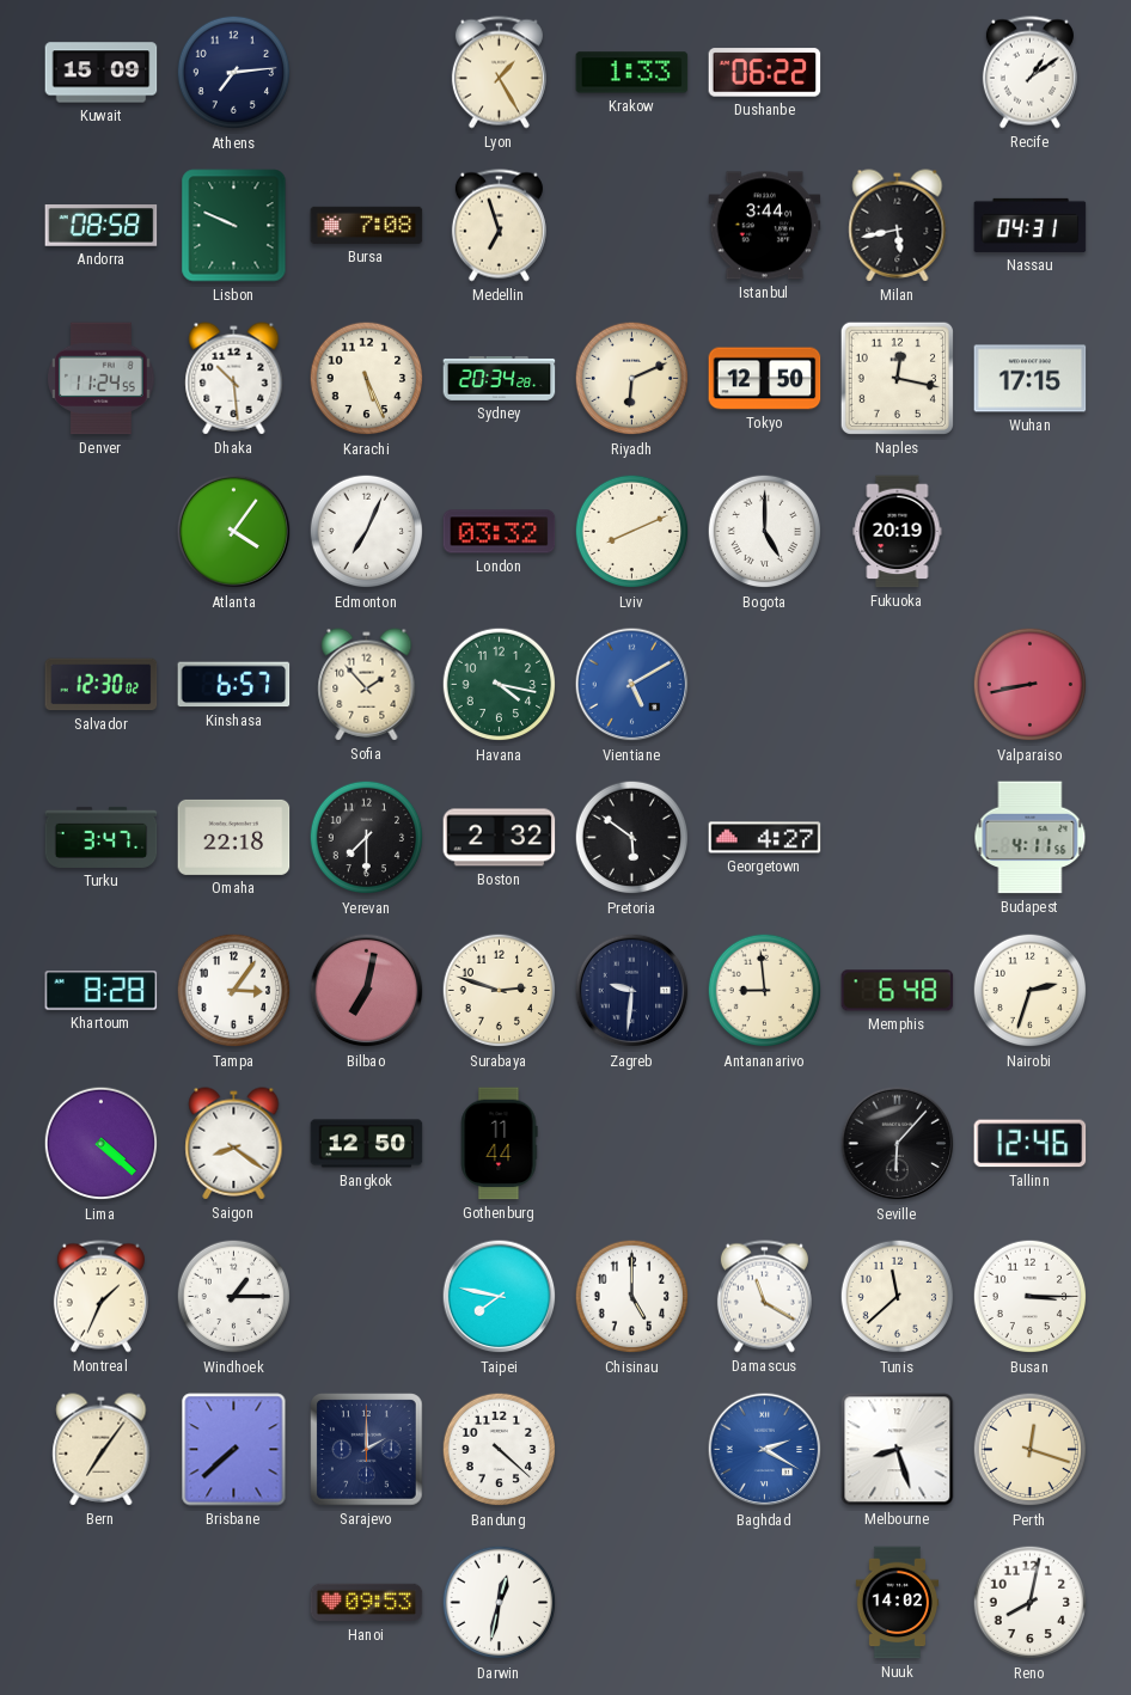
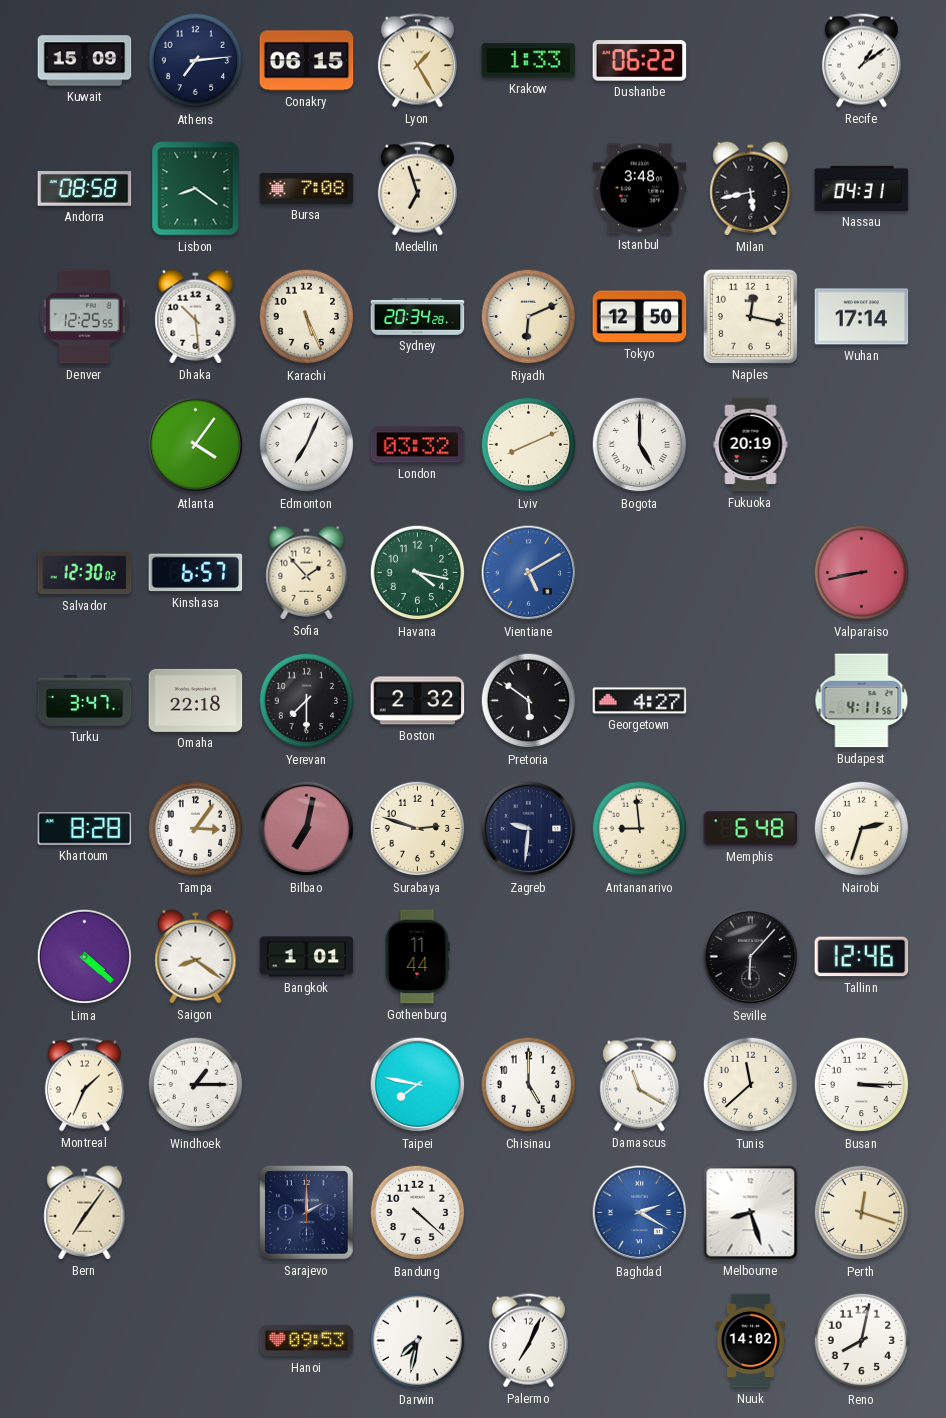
Conakry: none -> 06:15 (307, 61)
Lisbon: 9:49 -> 8:21 (196, 189)
Istanbul: 3:44 -> 3:48 (640, 189)
Denver: 11:24 -> 12:25 (85, 317)
Wuhan: 17:15 -> 17:14 (862, 317)
Bangkok: 12:50 -> 1:01 (307, 957)
Brisbane: 7:38 -> none (234, 1450)
Darwin: 12:32 -> 7:32 (418, 1341)
Palermo: none -> 7:04 (528, 1341)
